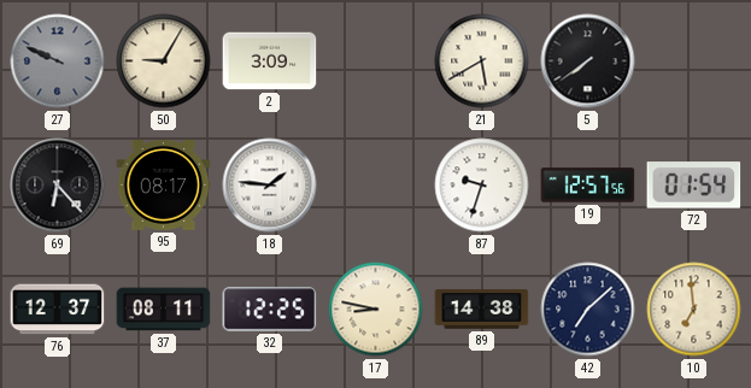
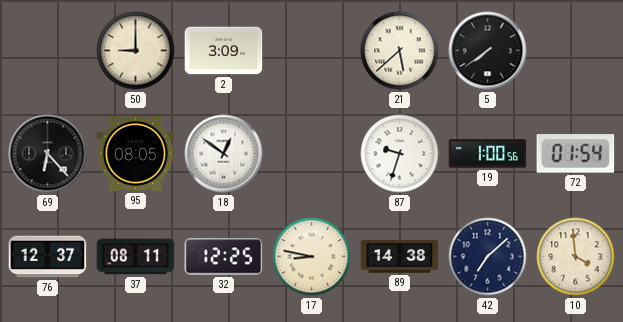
27: 9:49 -> none (58, 61)
50: 9:05 -> 9:00 (136, 51)
21: 5:40 -> 5:38 (400, 51)
95: 08:17 -> 08:05 (136, 154)
18: 1:46 -> 12:51 (224, 154)
19: 12:57 -> 1:00 (488, 154)
10: 6:59 -> 3:59 (576, 257)
